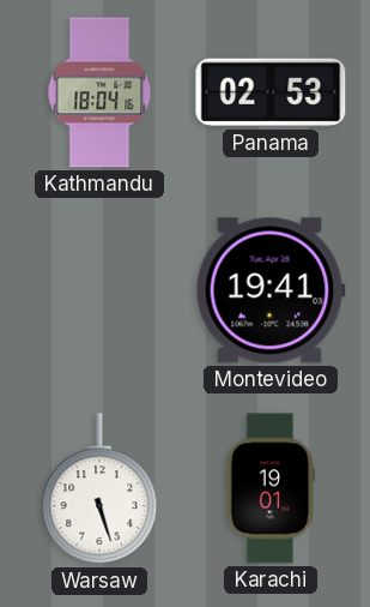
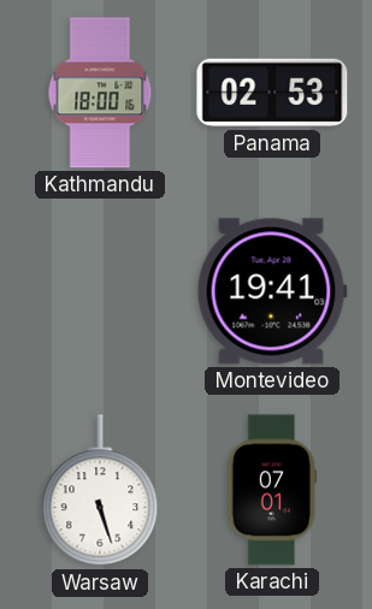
Kathmandu: 18:04 -> 18:00 (100, 93)
Karachi: 19:01 -> 07:01 (272, 490)
